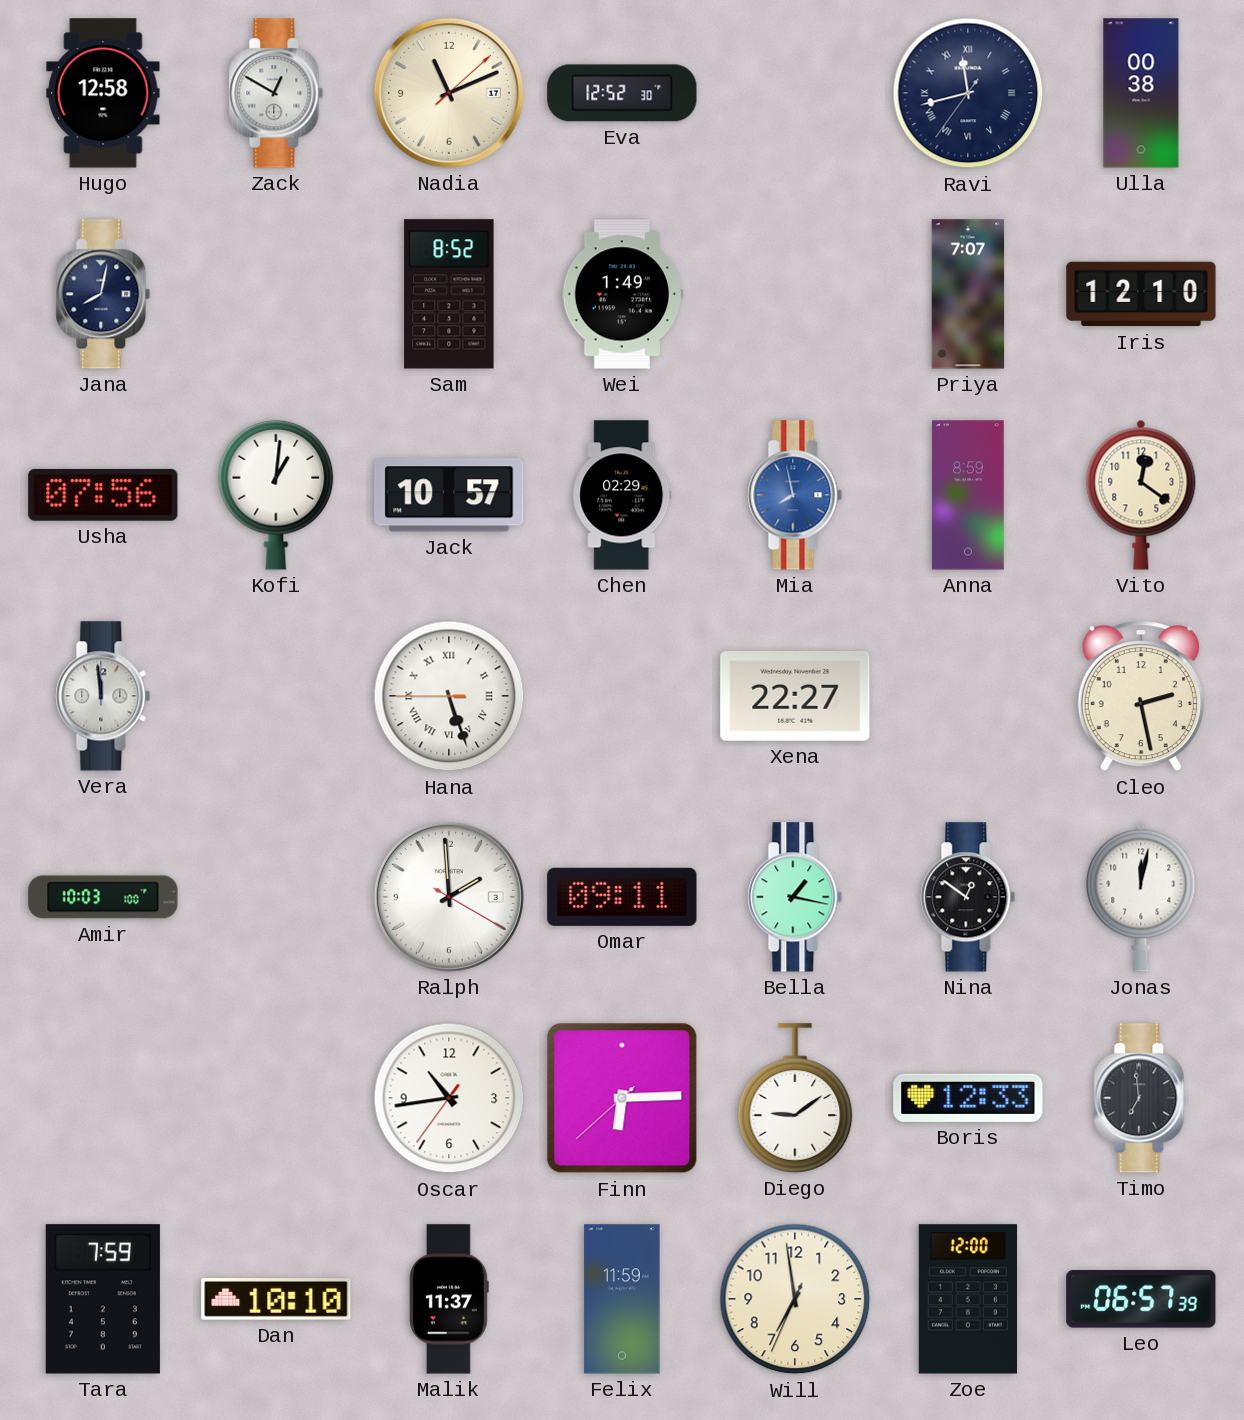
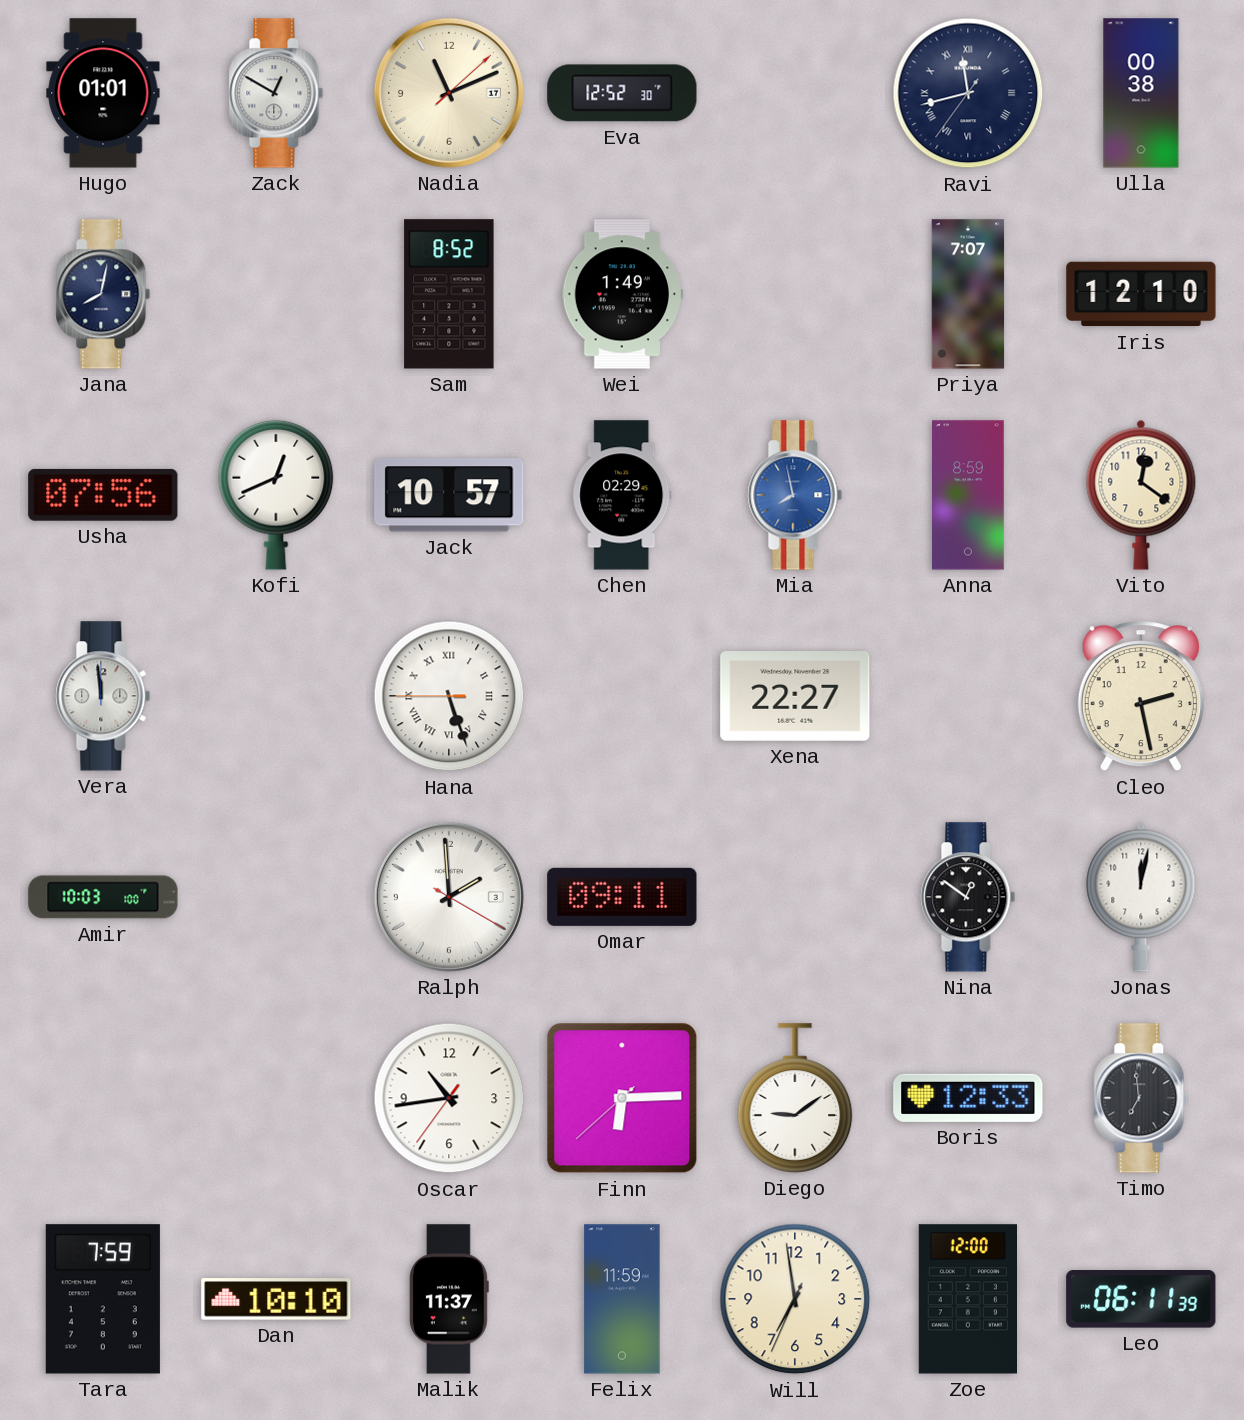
Hugo: 12:58 -> 01:01 (103, 93)
Kofi: 1:01 -> 12:41 (276, 495)
Bella: 1:17 -> none (795, 897)
Leo: 06:57 -> 06:11 (1141, 1300)
